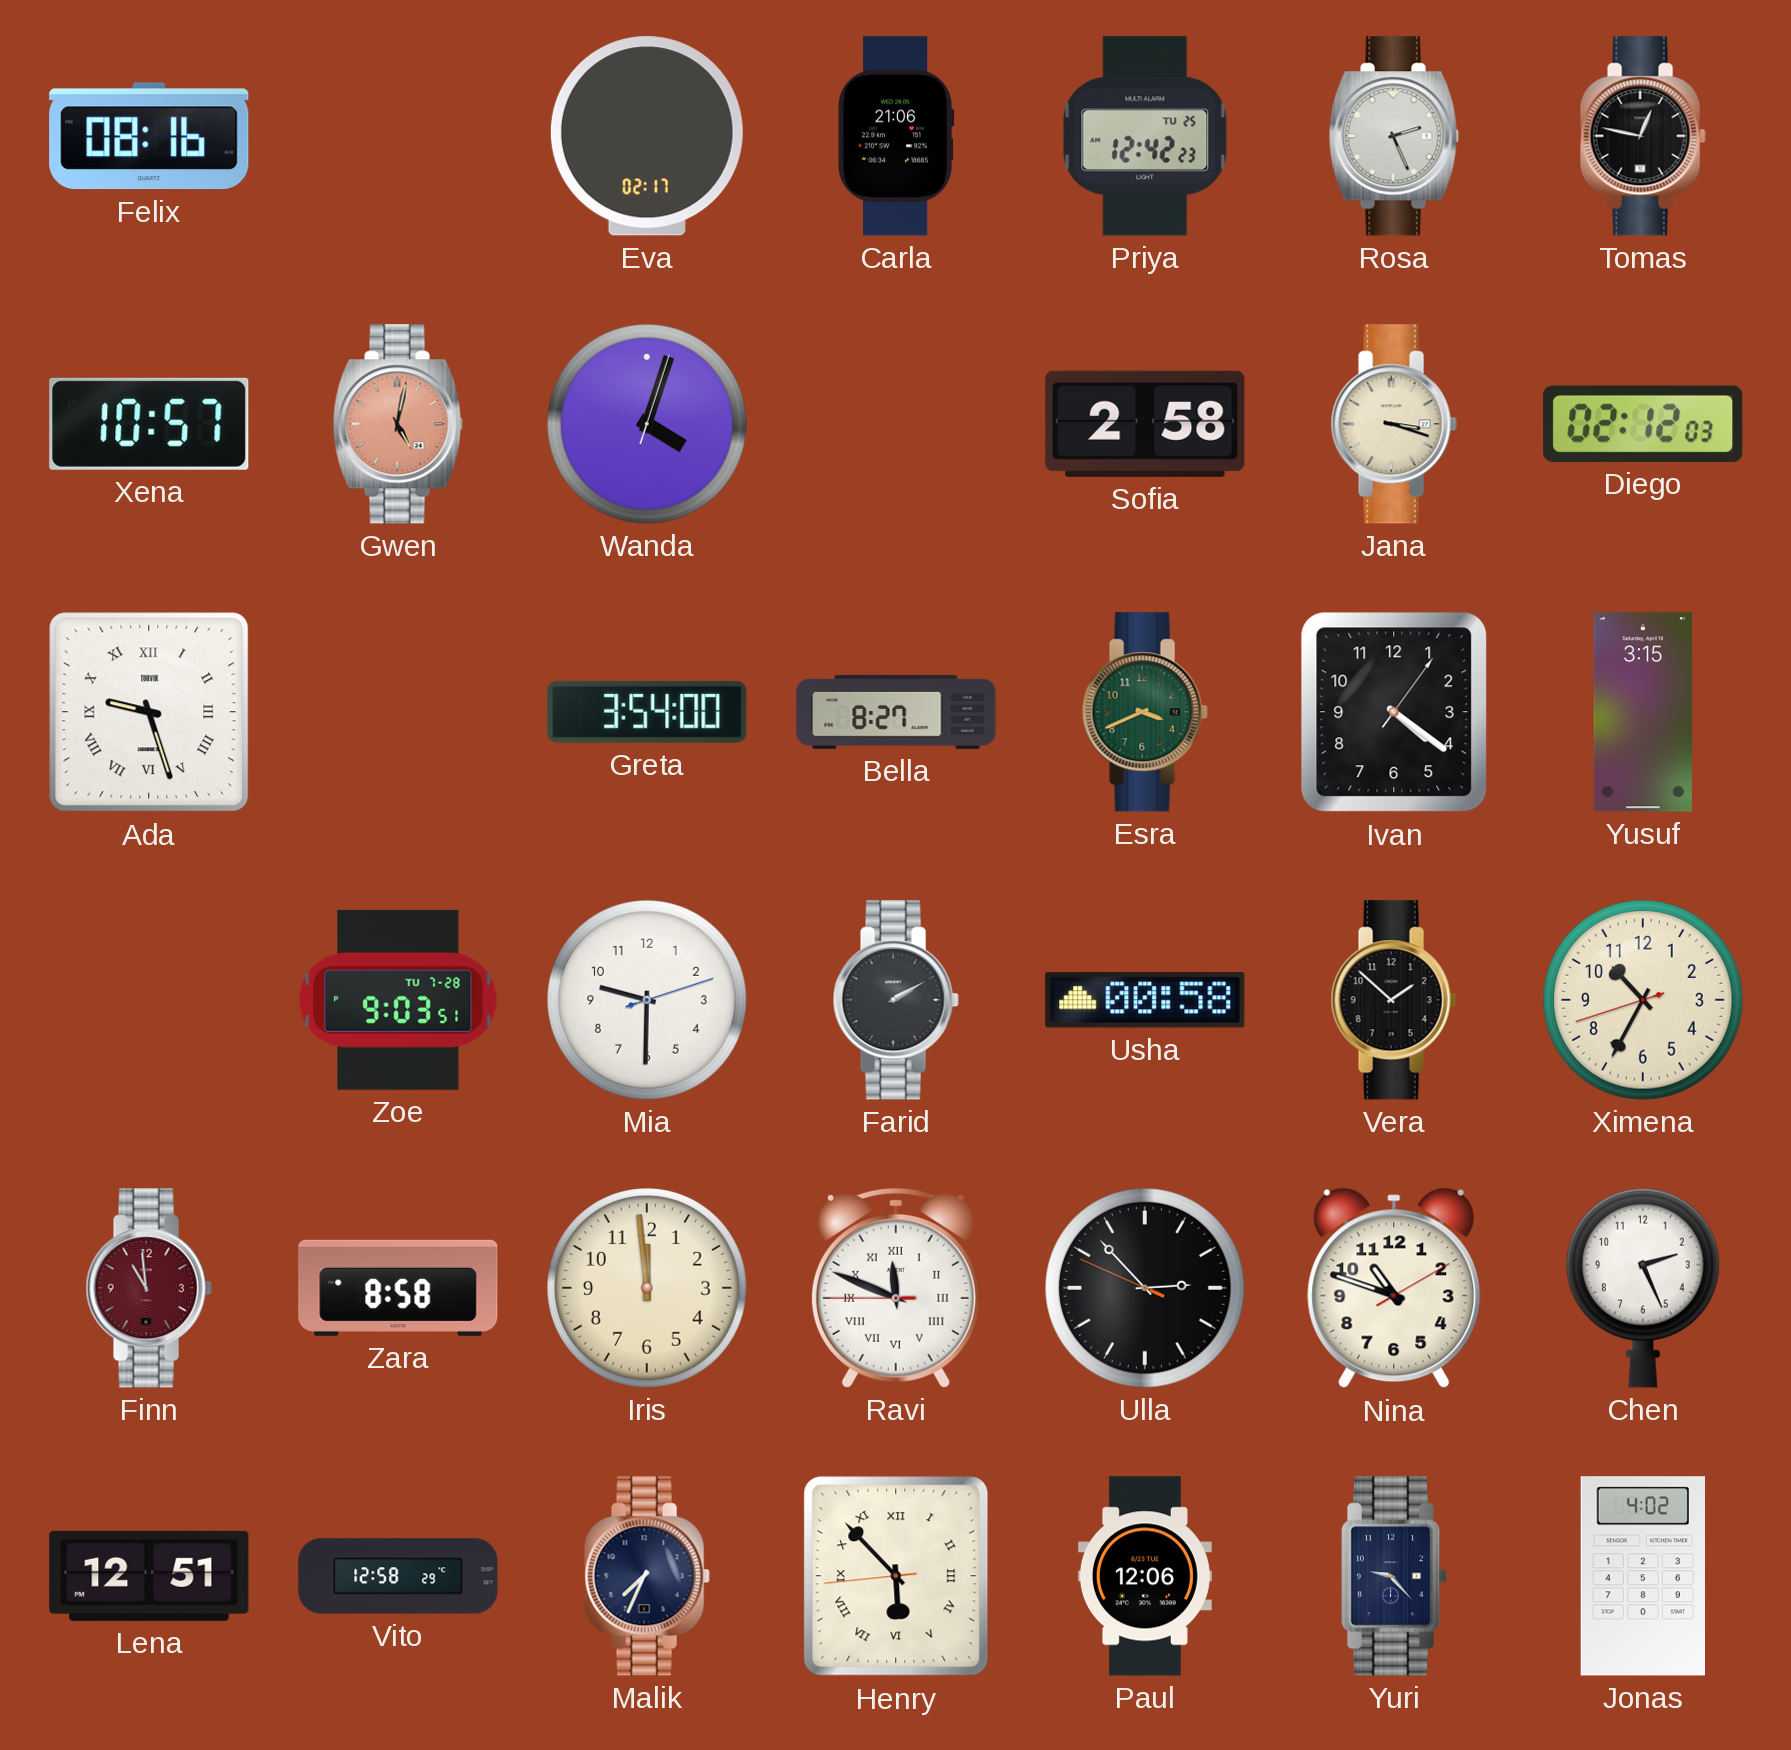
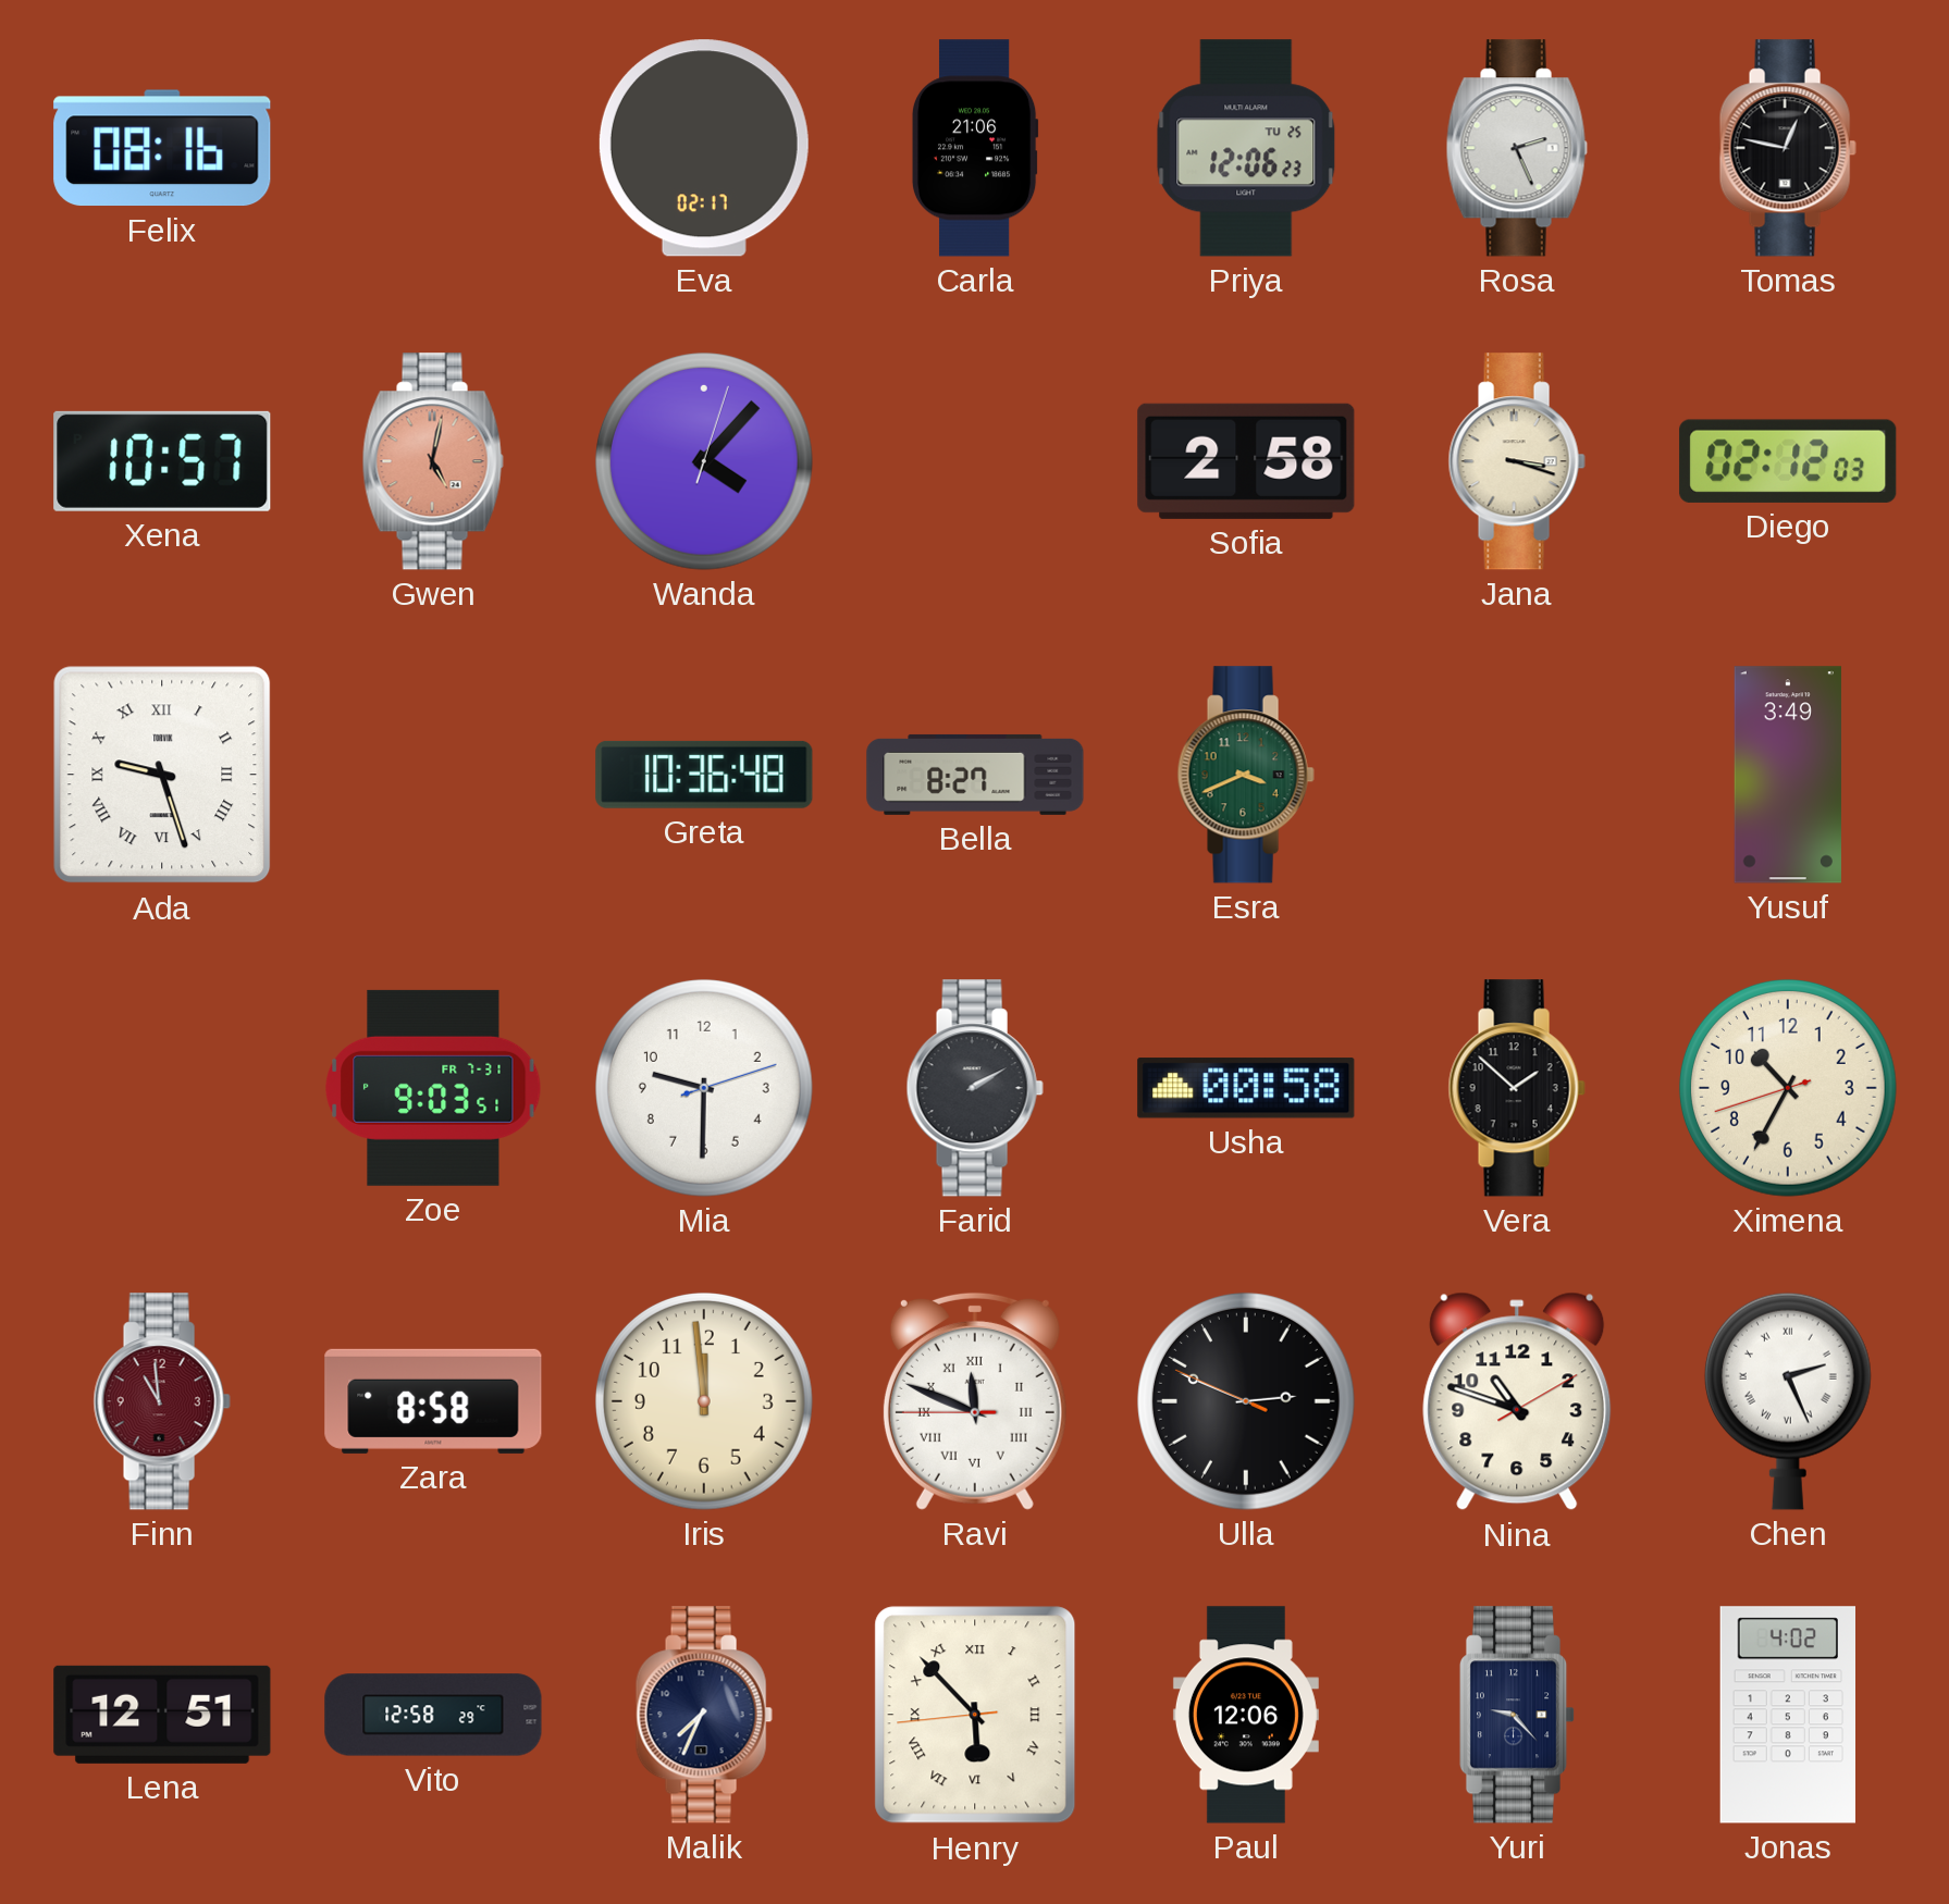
Priya: 12:42 -> 12:06 (1246, 148)
Wanda: 4:03 -> 4:07 (704, 461)
Greta: 3:54 -> 10:36 (704, 775)
Ivan: 4:21 -> none (1394, 712)
Yusuf: 3:15 -> 3:49 (1787, 775)
Zoe date: TU 7-28 -> FR 7-31 (433, 1088)
Ulla: 2:52 -> 2:48 (1246, 1401)
Chen numerals: Arabic -> Roman (1788, 1401)
